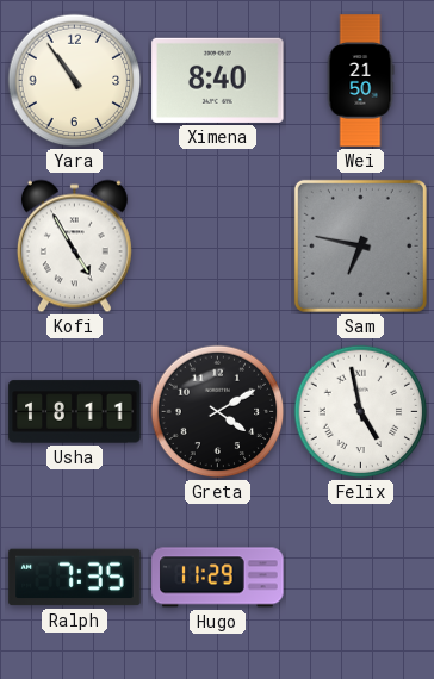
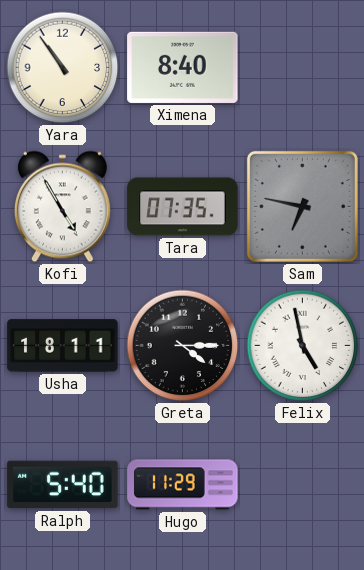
Wei: 21:50 -> none (360, 81)
Tara: none -> 07:35 (183, 207)
Greta: 4:10 -> 4:15 (183, 346)
Ralph: 7:35 -> 5:40 (63, 485)
